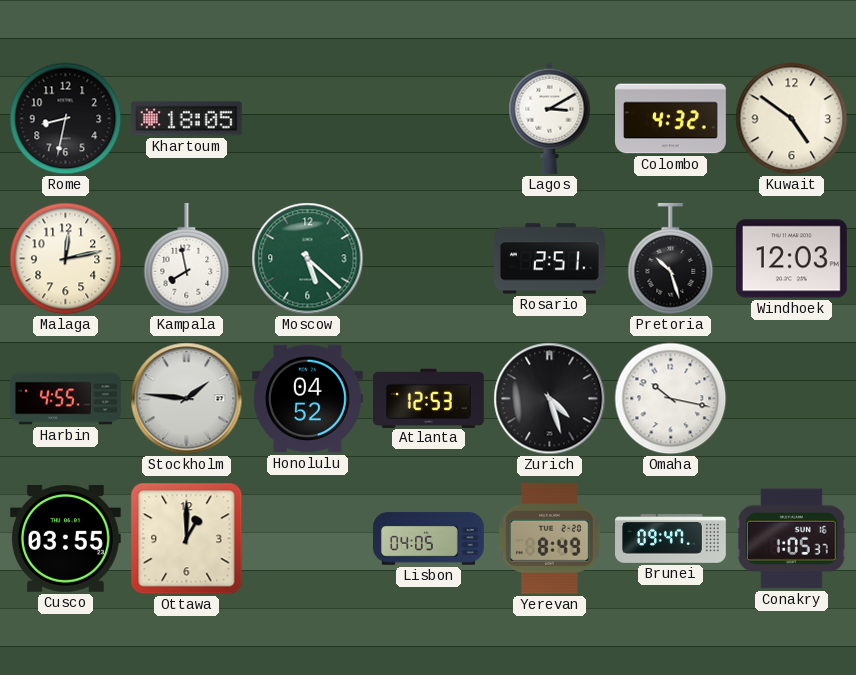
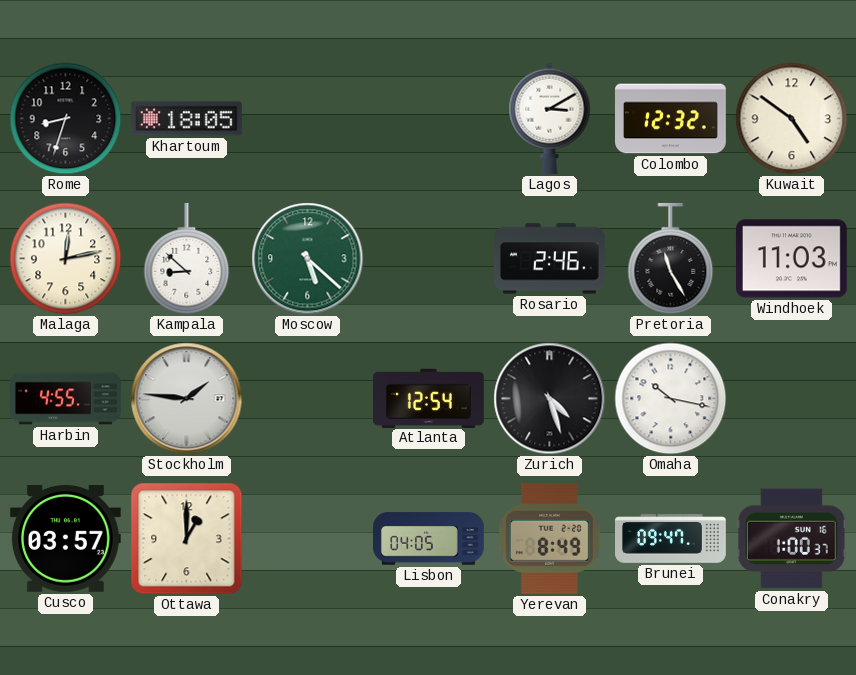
Rome: 8:32 -> 8:33 (66, 119)
Colombo: 4:32 -> 12:32 (671, 119)
Kampala: 7:58 -> 8:52 (187, 259)
Rosario: 2:51 -> 2:46 (550, 259)
Pretoria: 10:27 -> 11:25 (671, 259)
Windhoek: 12:03 -> 11:03 (791, 259)
Honolulu: 04:52 -> none (307, 399)
Atlanta: 12:53 -> 12:54 (428, 398)
Cusco: 03:55 -> 03:57 (65, 539)
Conakry: 1:05 -> 1:00 (791, 539)
